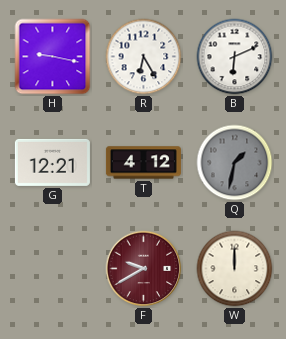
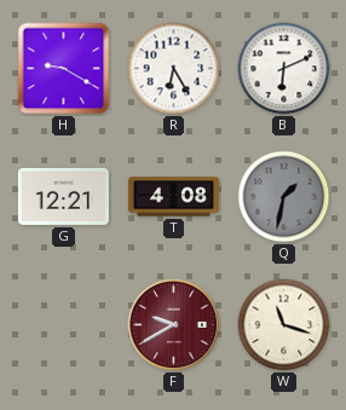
H: 9:17 -> 9:20 (64, 69)
T: 4:12 -> 4:08 (173, 197)
W: 12:00 -> 11:18 (284, 325)
